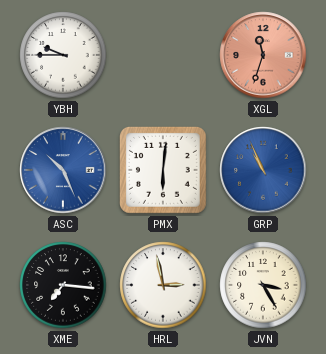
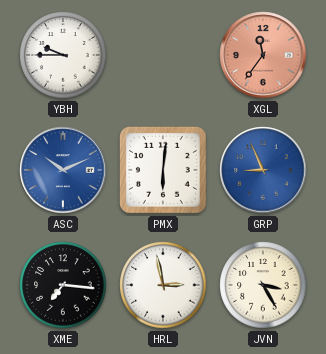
XGL: 11:33 -> 11:36 (263, 55)
ASC: 10:26 -> 10:11 (63, 170)
GRP: 10:56 -> 8:56 (263, 170)
